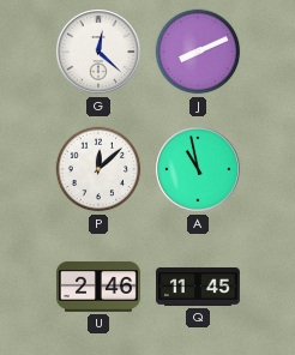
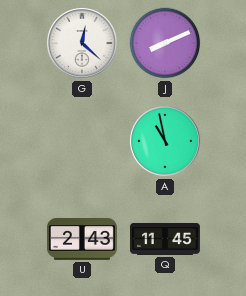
P: 12:08 -> none (98, 169)
U: 2:46 -> 2:43 (82, 239)
